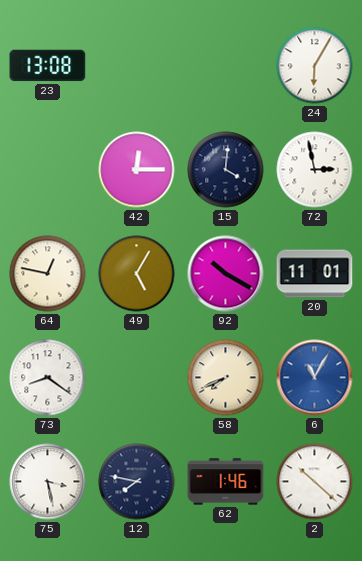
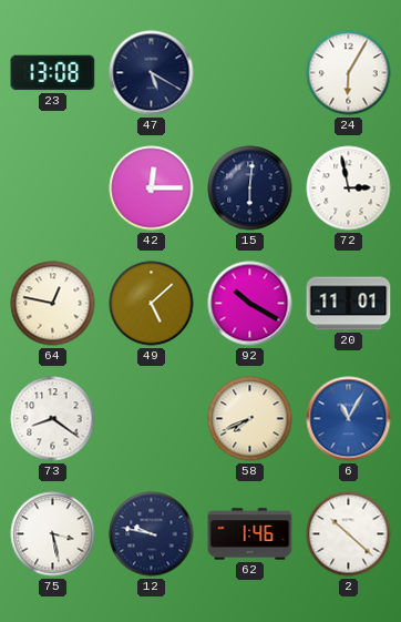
47: none -> 5:20 (152, 73)
15: 4:01 -> 6:01 (250, 188)
49: 5:05 -> 5:08 (152, 304)
12: 7:47 -> 9:47 (152, 534)
